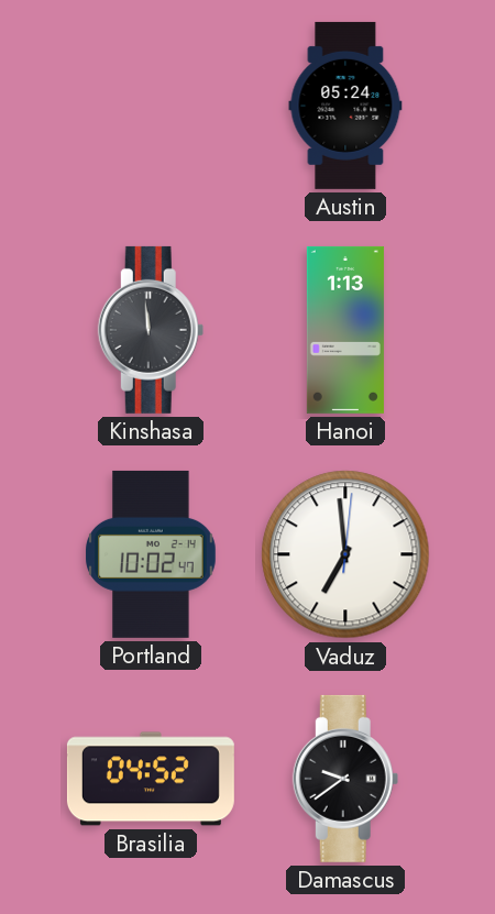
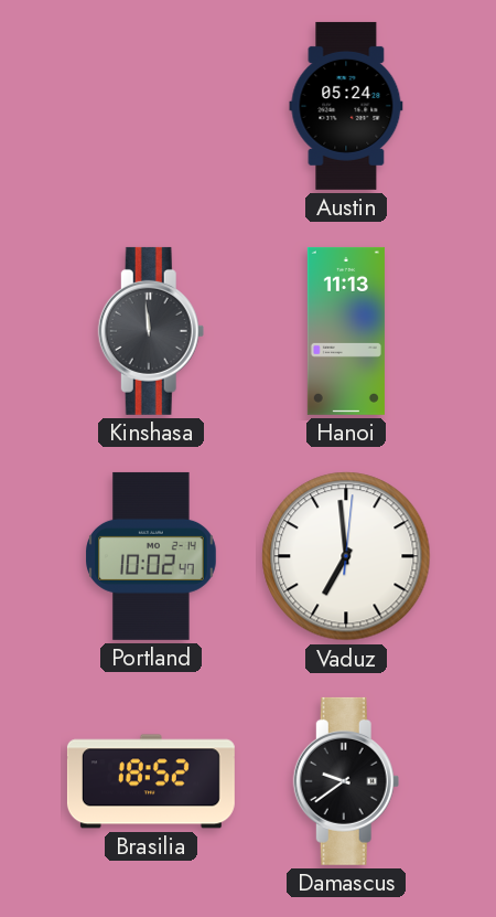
Hanoi: 1:13 -> 11:13 (346, 331)
Brasilia: 04:52 -> 18:52 (151, 781)
